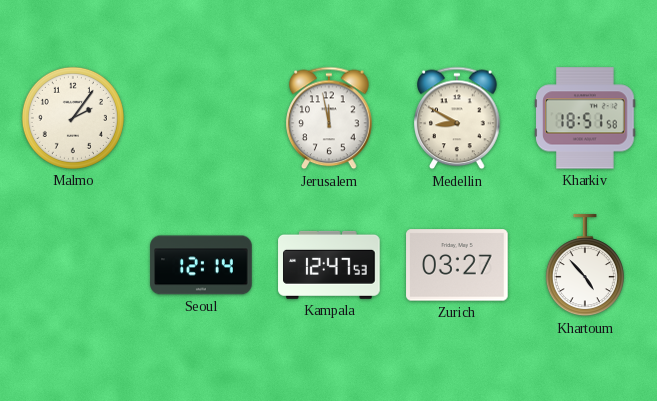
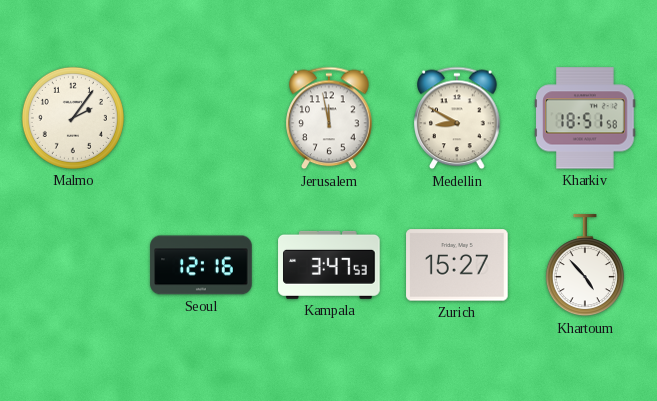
Seoul: 12:14 -> 12:16 (201, 265)
Kampala: 12:47 -> 3:47 (329, 265)
Zurich: 03:27 -> 15:27 (457, 265)
